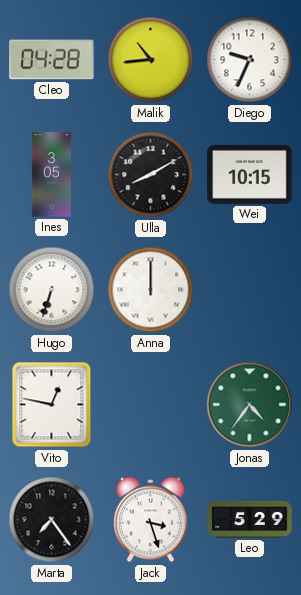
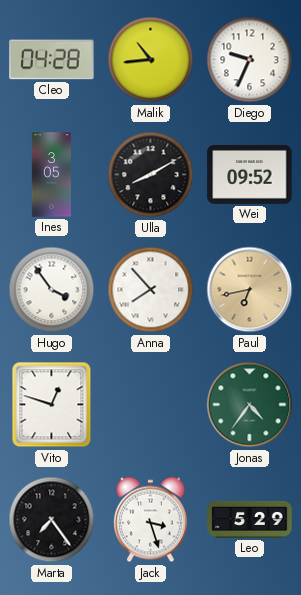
Wei: 10:15 -> 09:52 (250, 174)
Hugo: 6:33 -> 3:54 (52, 290)
Anna: 12:00 -> 7:53 (151, 290)
Paul: none -> 6:43 (250, 290)
Vito: 12:47 -> 12:48 (52, 405)
